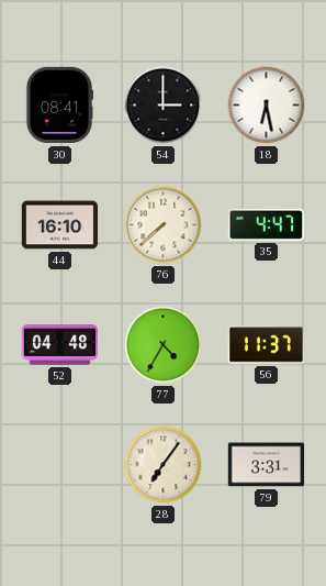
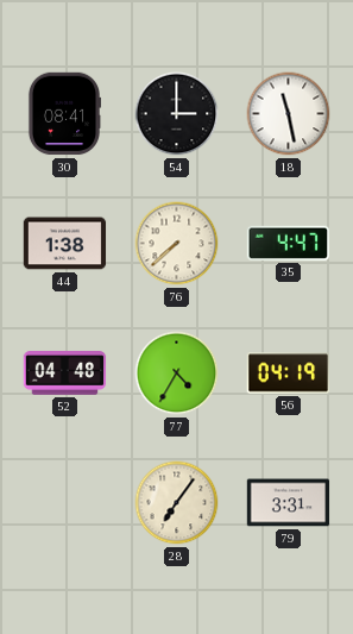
18: 6:28 -> 11:28 (289, 114)
44: 16:10 -> 1:38 (65, 244)
56: 11:37 -> 04:19 (289, 374)
